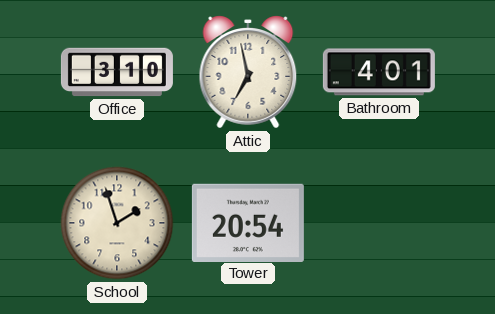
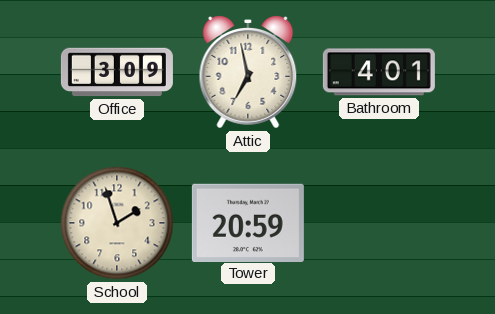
Office: 3:10 -> 3:09 (117, 72)
Tower: 20:54 -> 20:59 (248, 222)
